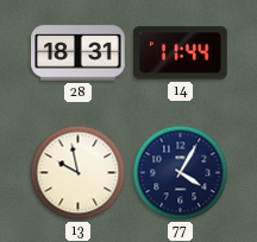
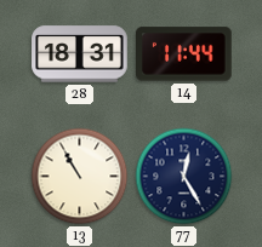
13: 9:58 -> 10:55 (80, 177)
77: 4:05 -> 12:25 (184, 177)
